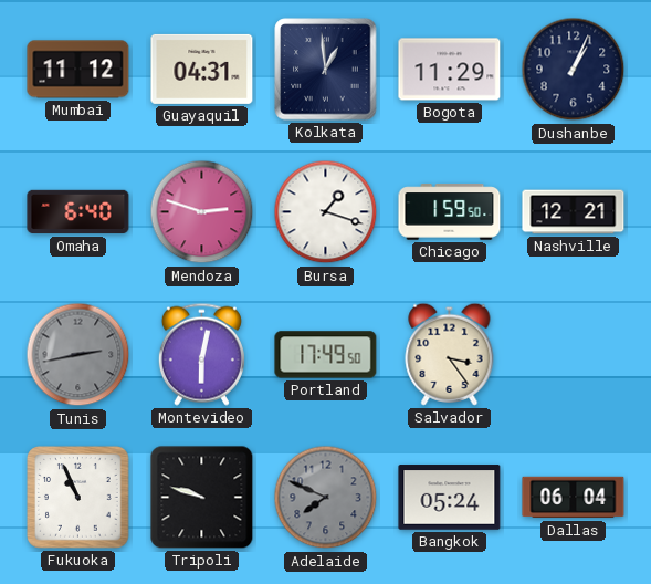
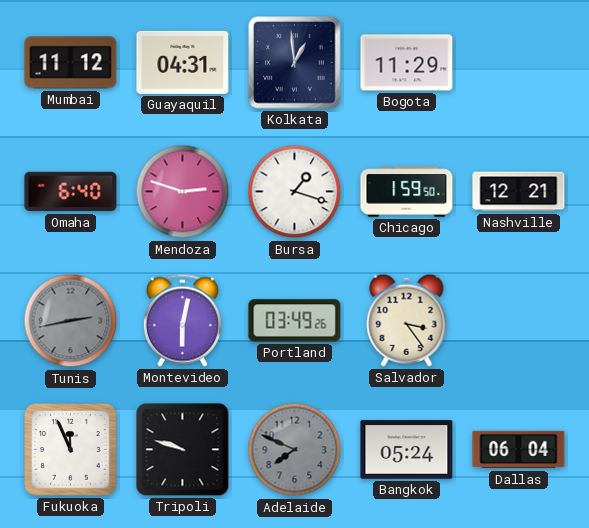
Dushanbe: 1:04 -> none (574, 70)
Portland: 17:49 -> 03:49 (295, 321)
Fukuoka: 10:56 -> 11:56 (71, 450)
